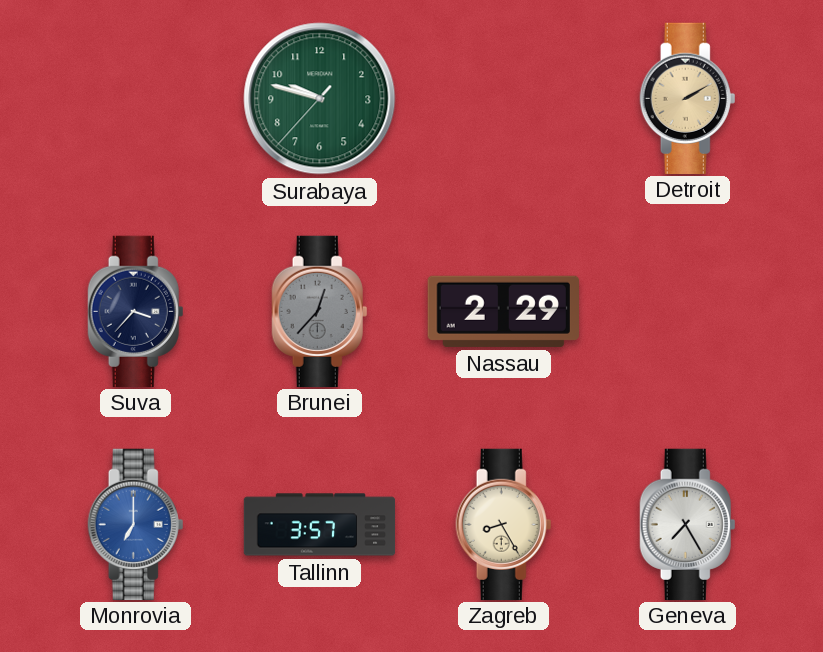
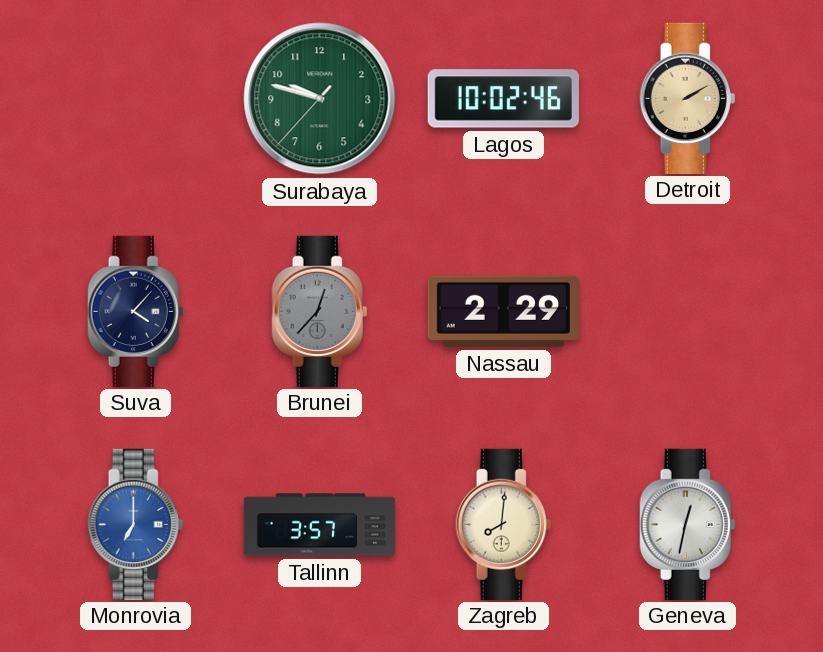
Lagos: none -> 10:02 (503, 99)
Suva: 3:37 -> 4:07 (136, 311)
Zagreb: 8:25 -> 8:01 (504, 524)
Geneva: 7:25 -> 12:32 (688, 524)
